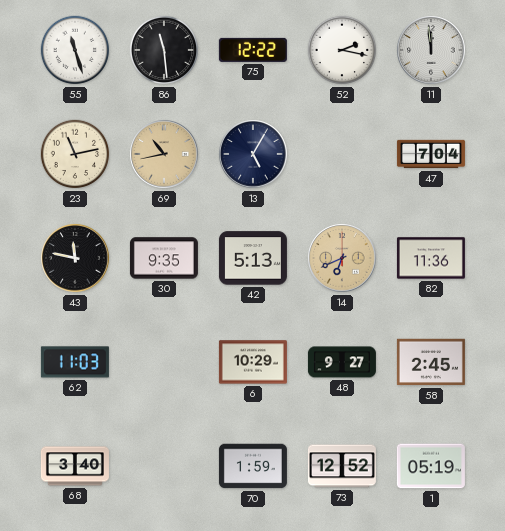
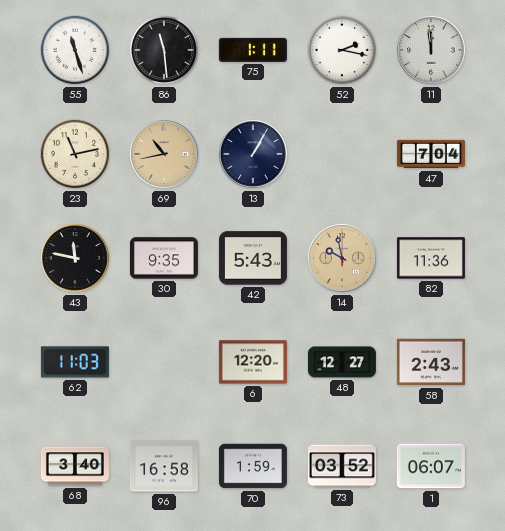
75: 12:22 -> 1:11 (253, 50)
13: 5:05 -> 1:05 (253, 154)
42: 5:13 -> 5:43 (253, 258)
14: 6:41 -> 9:58 (342, 258)
6: 10:29 -> 12:20 (253, 362)
48: 9:27 -> 12:27 (342, 362)
58: 2:45 -> 2:43 (431, 362)
96: none -> 16:58 (164, 466)
73: 12:52 -> 03:52 (342, 466)
1: 05:19 -> 06:07 (431, 466)
